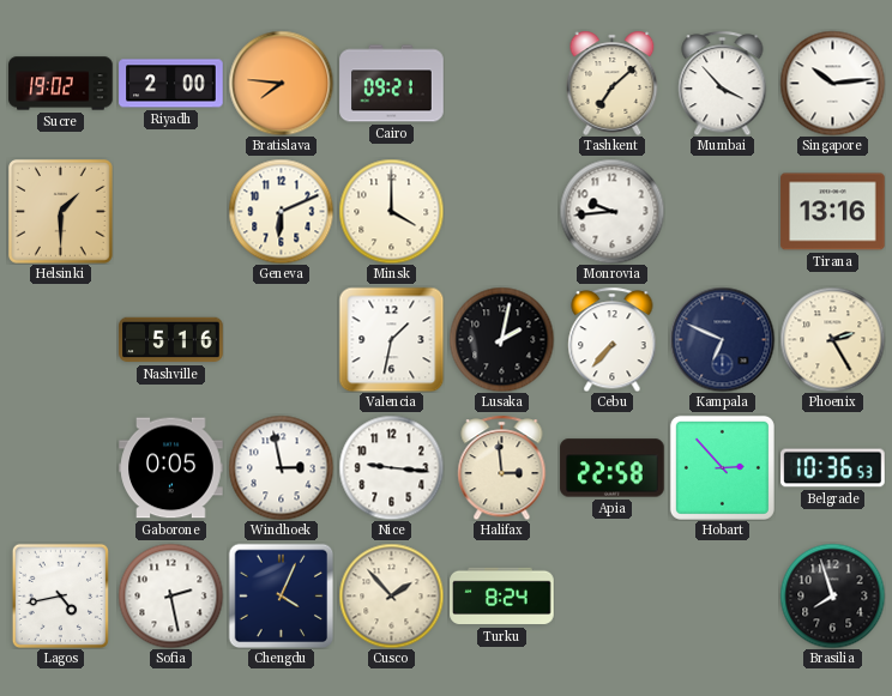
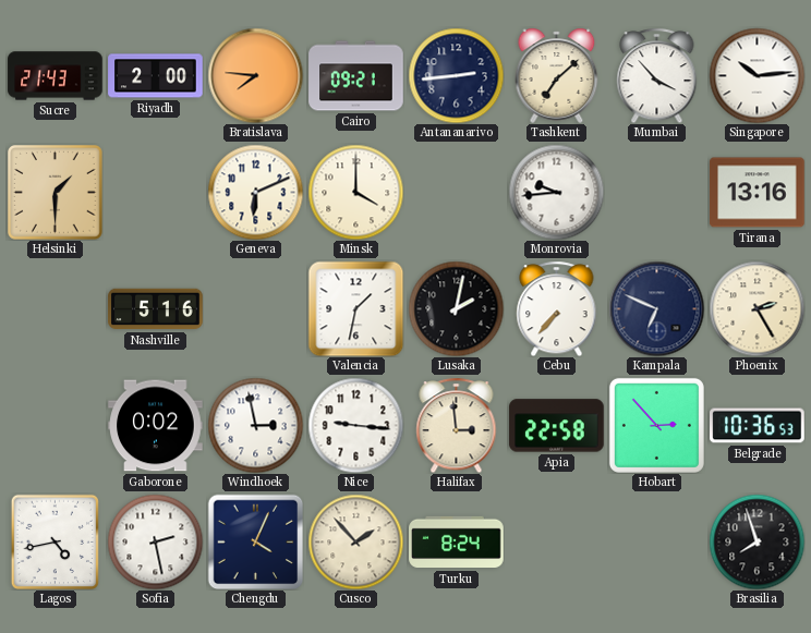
Sucre: 19:02 -> 21:43 (56, 76)
Antananarivo: none -> 2:44 (456, 75)
Gaborone: 0:05 -> 0:02 (156, 426)
